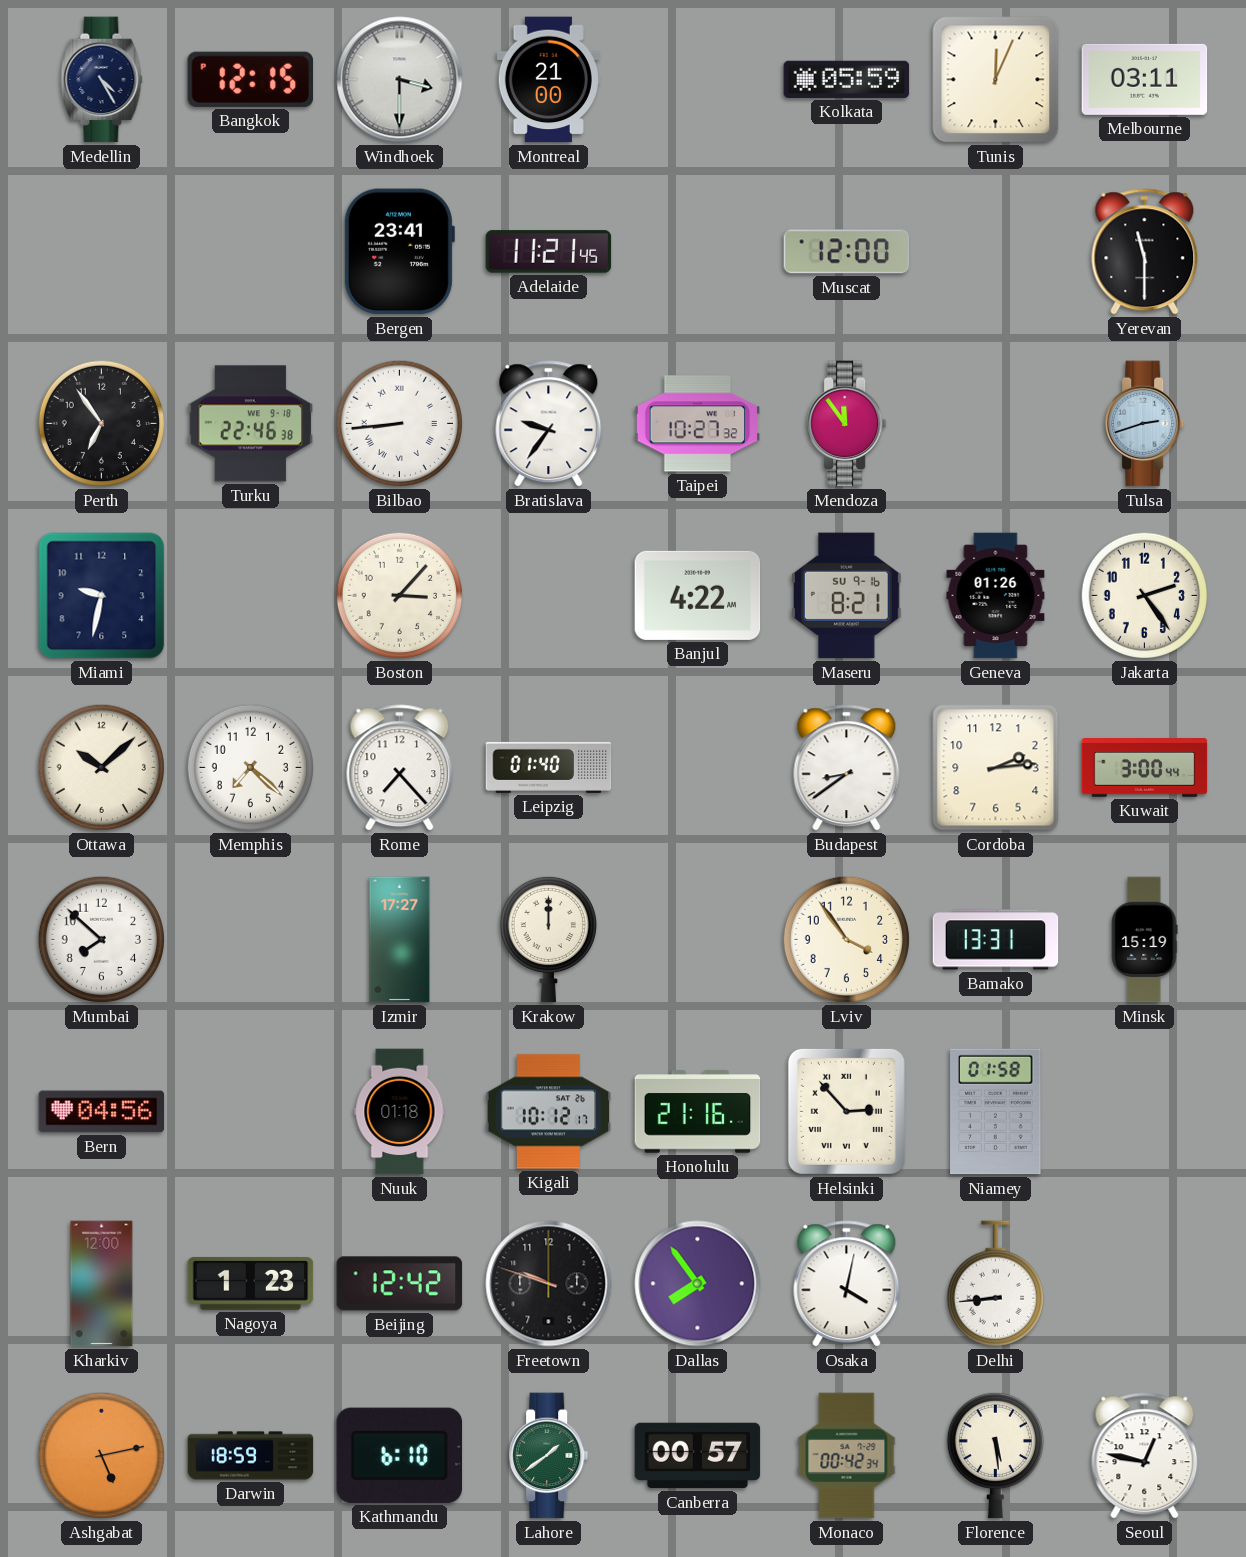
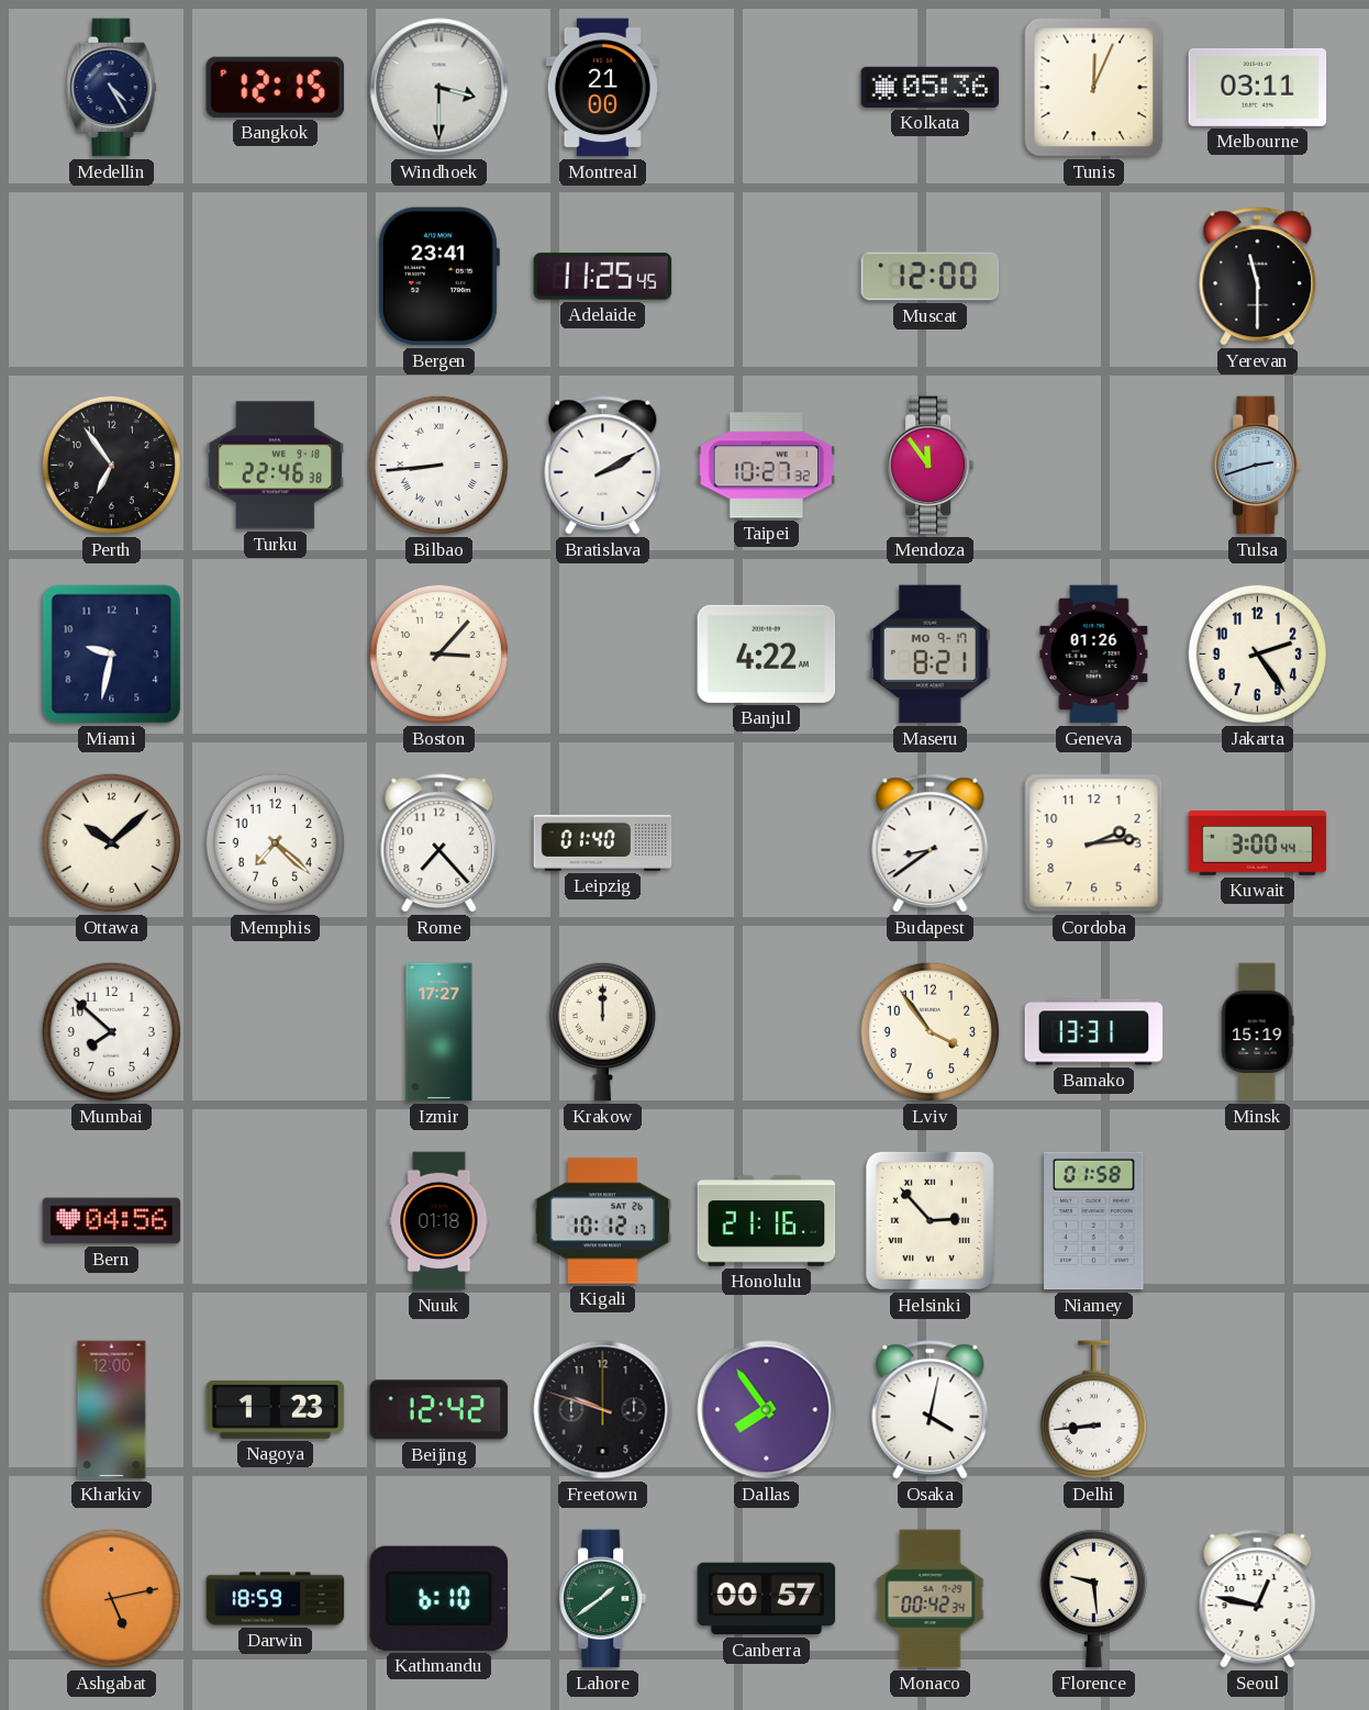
Kolkata: 05:59 -> 05:36 (931, 87)
Adelaide: 11:21 -> 11:25 (603, 277)
Bratislava: 9:36 -> 2:10 (603, 466)
Maseru date: SU 9-16 -> MO 9-17 (930, 655)
Florence: 5:29 -> 9:29 (1093, 1598)
